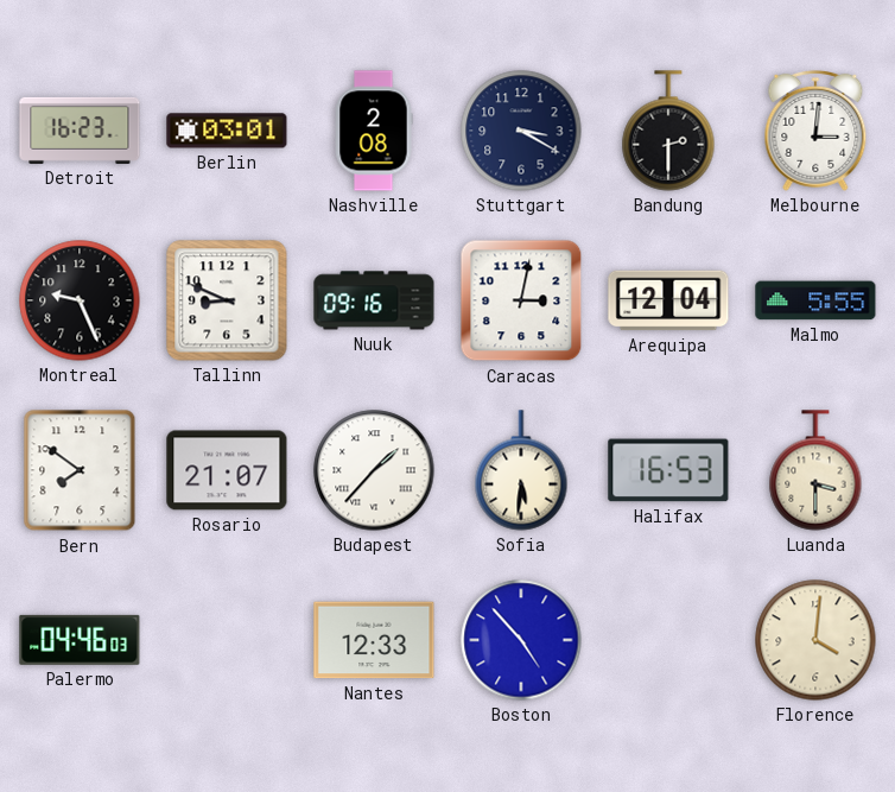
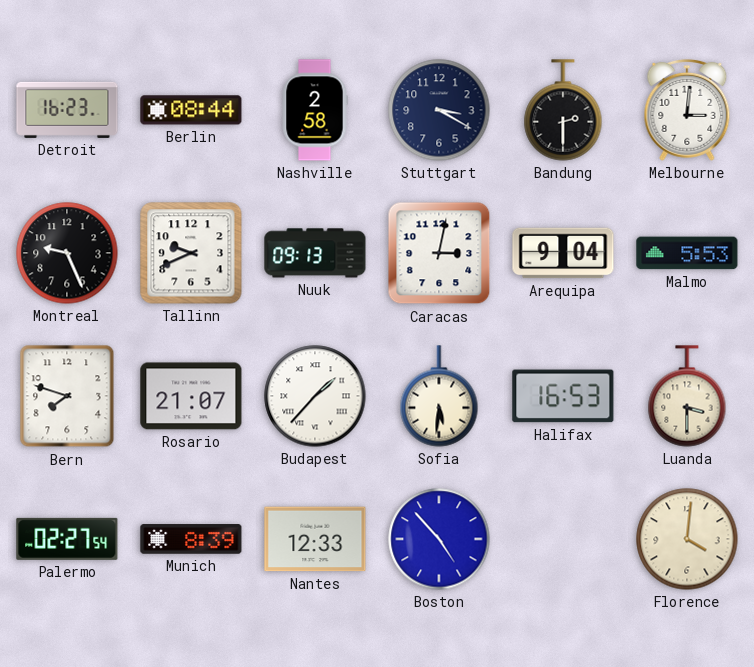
Berlin: 03:01 -> 08:44 (191, 110)
Nashville: 2:08 -> 2:58 (315, 110)
Tallinn: 8:49 -> 9:41 (191, 253)
Nuuk: 09:16 -> 09:13 (315, 253)
Arequipa: 12:04 -> 9:04 (563, 253)
Malmo: 5:55 -> 5:53 (687, 253)
Bern: 7:51 -> 7:48 (67, 396)
Palermo: 04:46 -> 02:27 (67, 539)
Munich: none -> 8:39 (191, 539)
